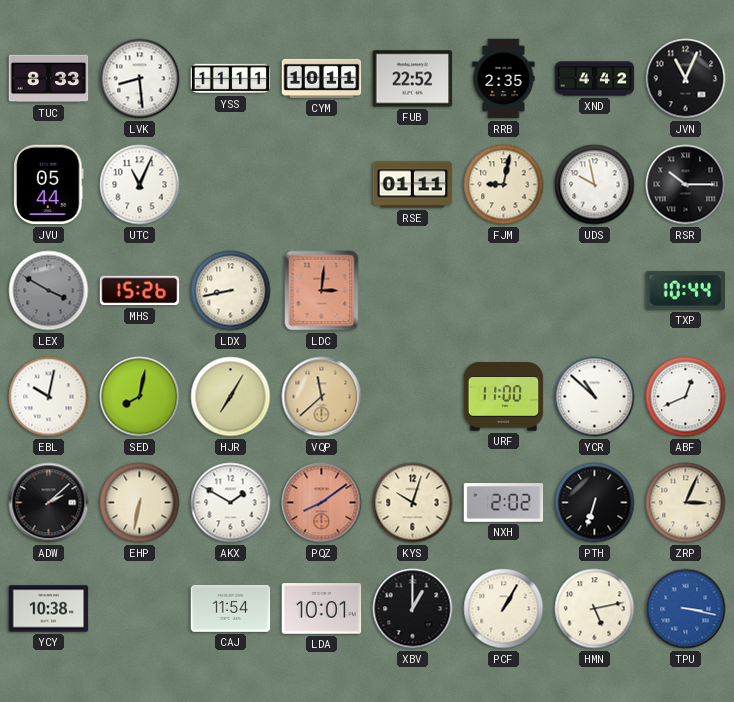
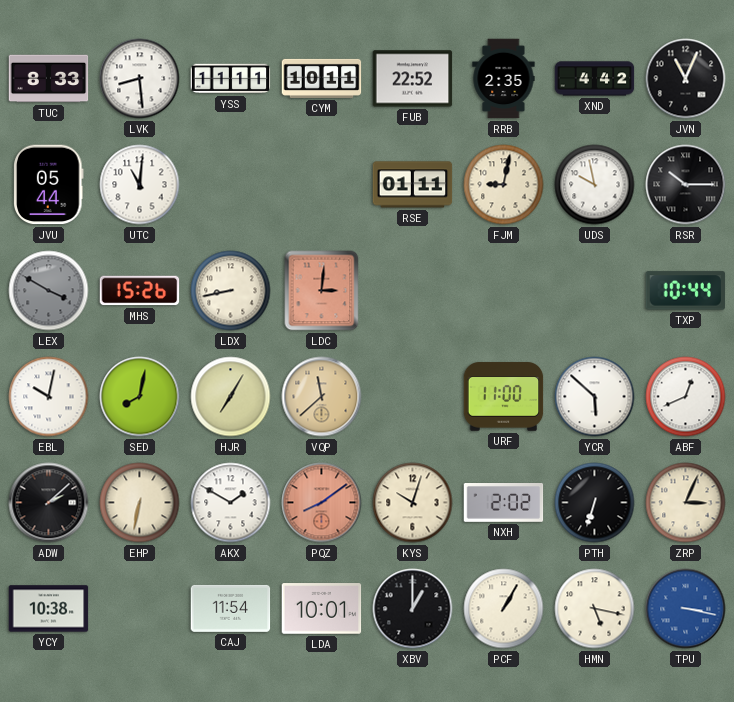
UTC: 11:04 -> 11:01 (140, 185)
YCR: 10:52 -> 5:52 (595, 397)
HMN: 5:13 -> 5:17 (595, 609)
